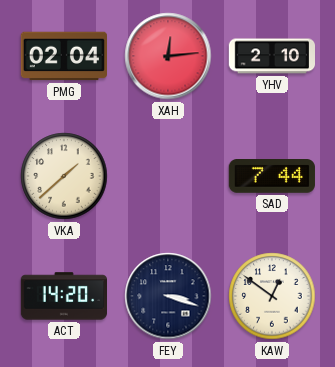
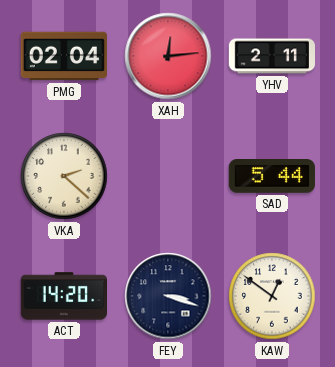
YHV: 2:10 -> 2:11 (271, 56)
VKA: 1:38 -> 2:22 (64, 176)
SAD: 7:44 -> 5:44 (272, 177)
